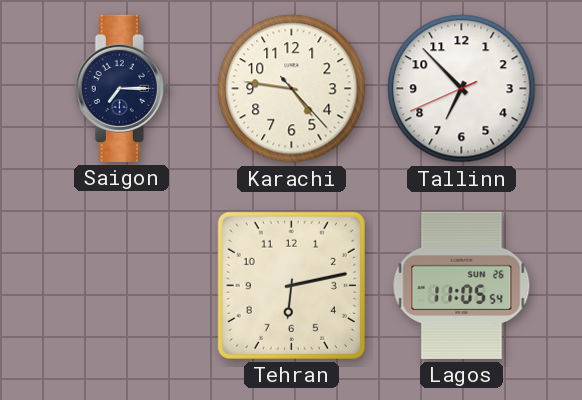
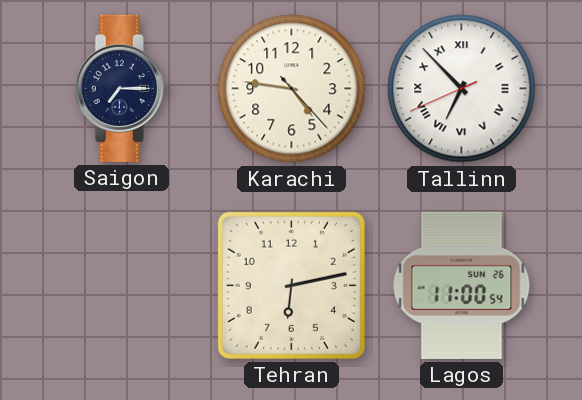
Tallinn numerals: Arabic -> Roman (462, 89)
Lagos: 11:05 -> 11:00 (462, 285)
